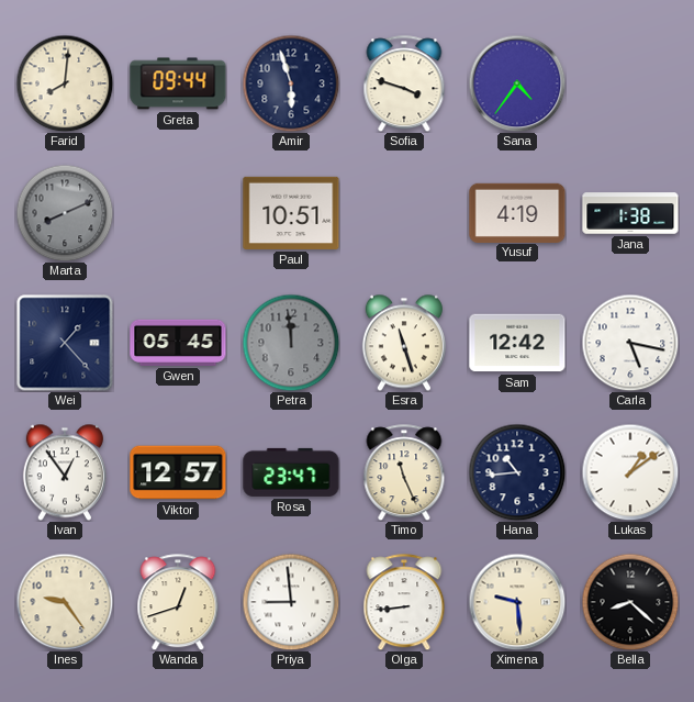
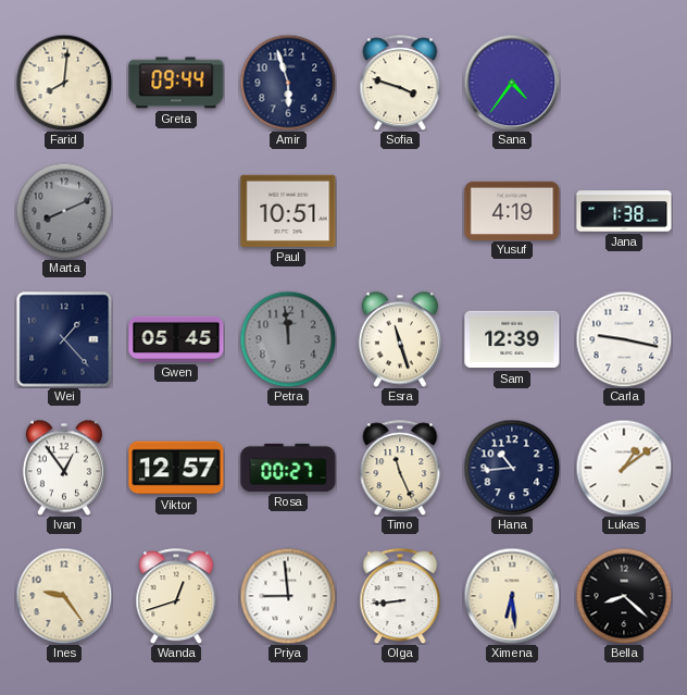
Sam: 12:42 -> 12:39 (512, 339)
Carla: 5:17 -> 9:17 (624, 339)
Rosa: 23:47 -> 00:27 (288, 468)
Ximena: 9:29 -> 6:29 (512, 596)
